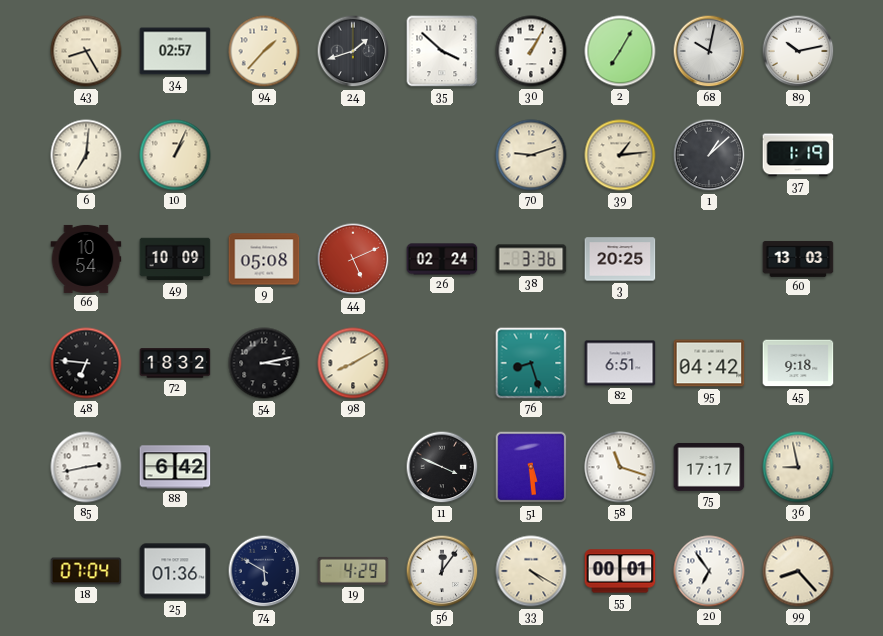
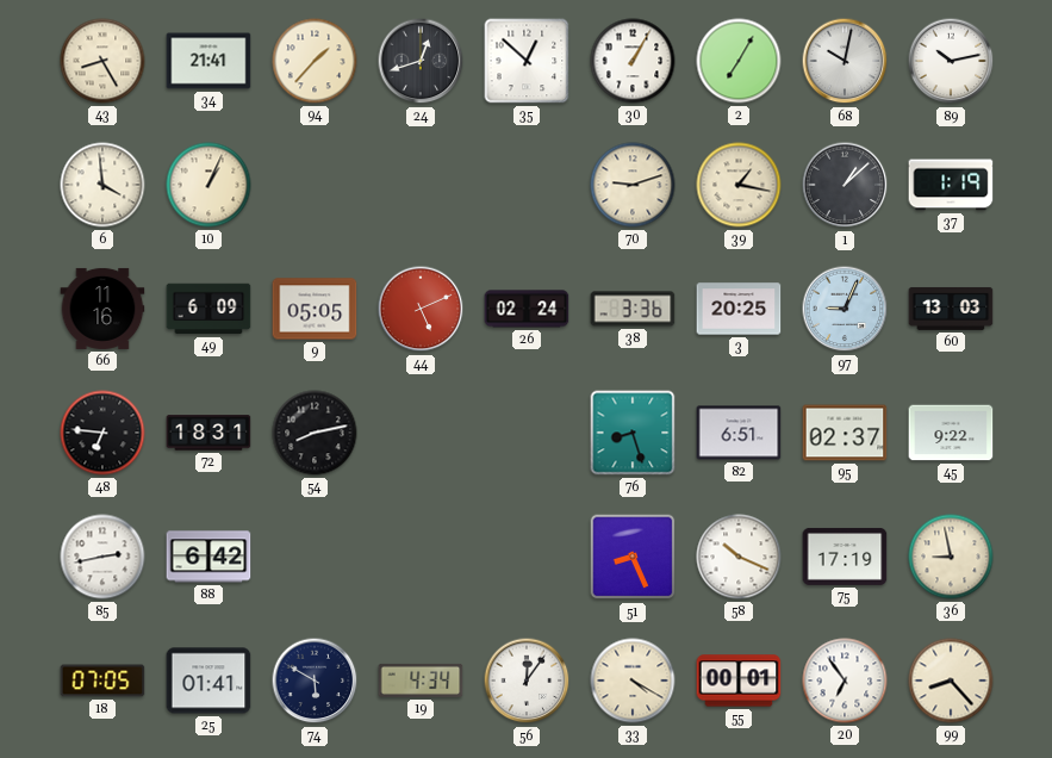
34: 02:57 -> 21:41 (208, 61)
24: 1:42 -> 12:42 (421, 61)
35: 3:52 -> 12:52 (527, 61)
6: 7:01 -> 3:59 (102, 185)
39: 1:14 -> 1:17 (739, 185)
66: 10:54 -> 11:16 (102, 309)
49: 10:09 -> 6:09 (208, 309)
9: 05:08 -> 05:05 (315, 309)
97: none -> 9:04 (845, 309)
72: 18:32 -> 18:31 (208, 433)
54: 3:13 -> 8:13 (315, 433)
98: 8:10 -> none (353, 363)
95: 04:42 -> 02:37 (845, 433)
45: 9:18 -> 9:22 (951, 433)
11: 3:49 -> none (442, 467)
51: 5:29 -> 8:26 (633, 557)
58: 11:18 -> 10:19 (739, 557)
75: 17:17 -> 17:19 (845, 557)
18: 07:04 -> 07:05 (102, 681)
25: 01:36 -> 01:41 (208, 681)
19: 4:29 -> 4:34 (421, 681)
